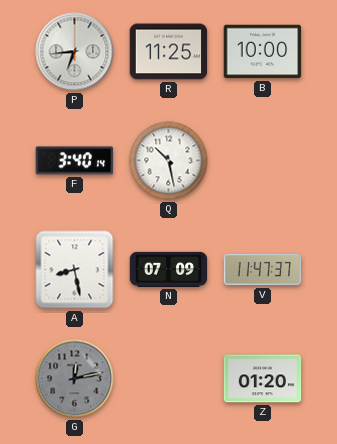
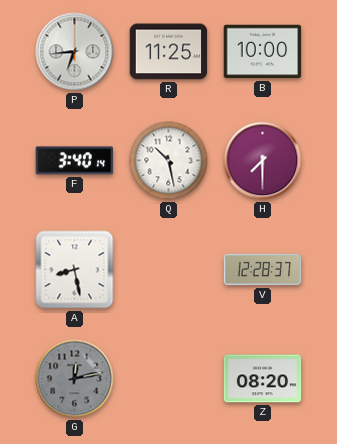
H: none -> 7:30 (263, 161)
N: 07:09 -> none (169, 269)
V: 11:47 -> 12:28 (263, 270)
Z: 01:20 -> 08:20 (263, 379)
